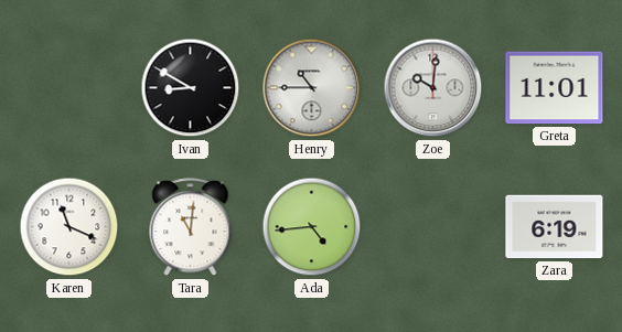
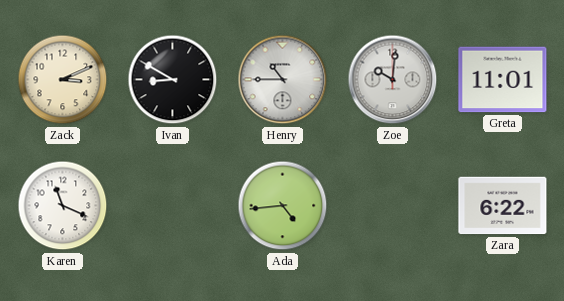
Zack: none -> 3:11 (63, 80)
Tara: 11:01 -> none (191, 227)
Zara: 6:19 -> 6:22 (503, 206)
